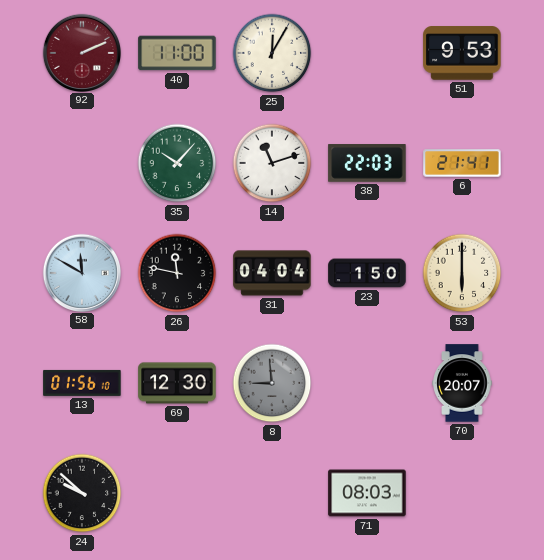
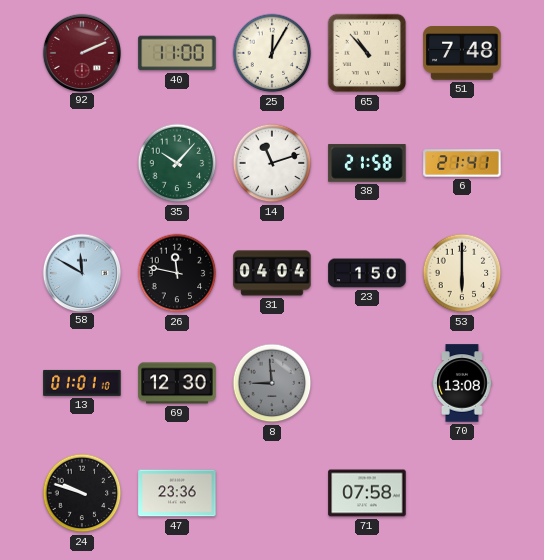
65: none -> 10:53 (367, 53)
51: 9:53 -> 7:48 (462, 53)
38: 22:03 -> 21:58 (367, 163)
13: 01:56 -> 01:01 (82, 383)
70: 20:07 -> 13:08 (462, 383)
24: 9:52 -> 9:48 (82, 493)
47: none -> 23:36 (177, 493)
71: 08:03 -> 07:58 (367, 493)
